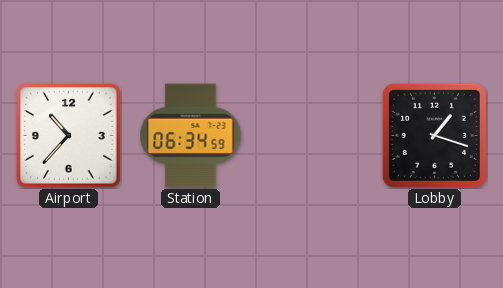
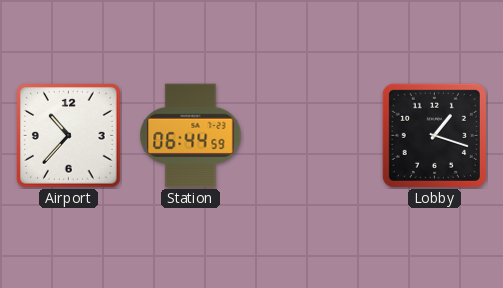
Station: 06:34 -> 06:44 (191, 136)
